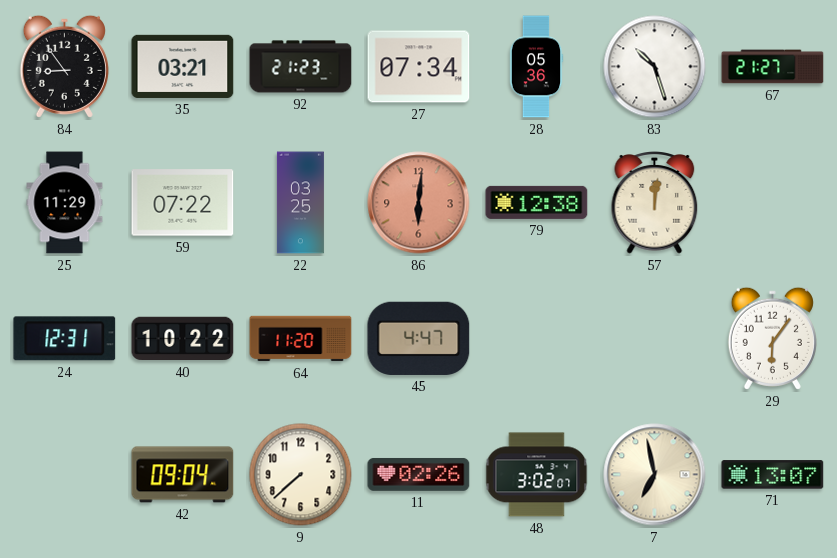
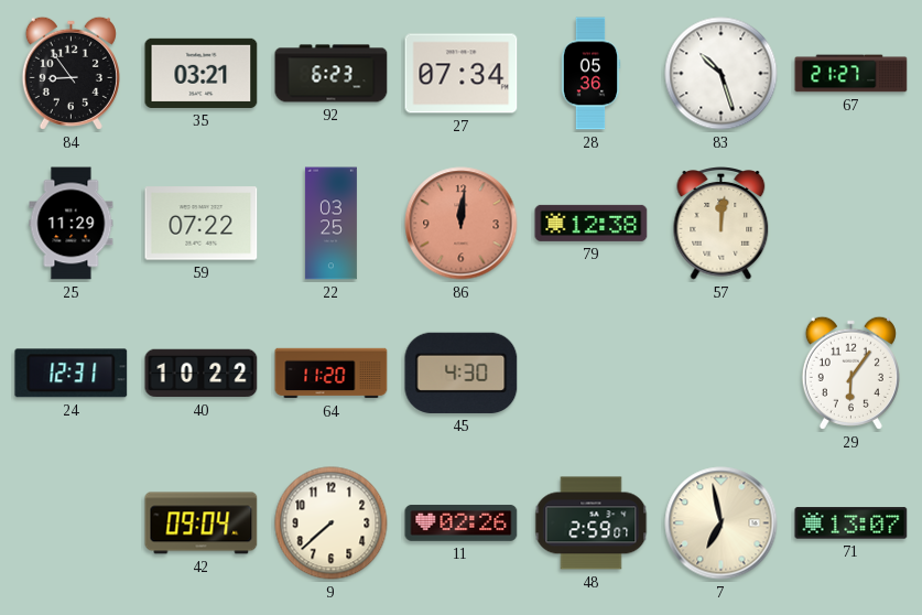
92: 21:23 -> 6:23 (332, 74)
86: 6:01 -> 12:01 (462, 224)
45: 4:47 -> 4:30 (462, 373)
48: 3:02 -> 2:59 (592, 524)
